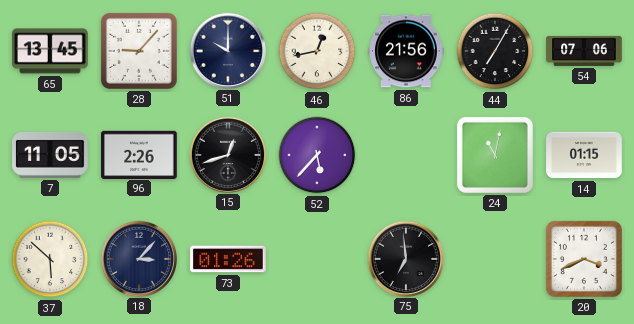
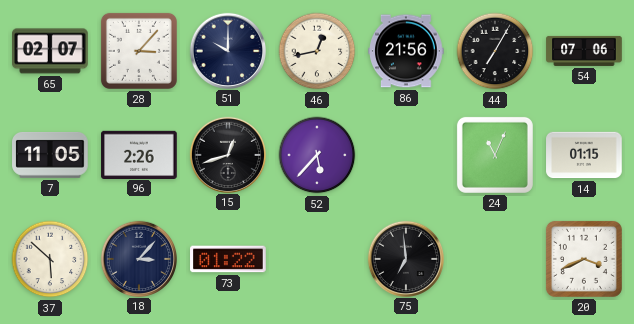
65: 13:45 -> 02:07 (51, 51)
28: 9:07 -> 3:07 (139, 51)
24: 11:02 -> 11:04 (495, 155)
73: 01:26 -> 01:22 (228, 259)
